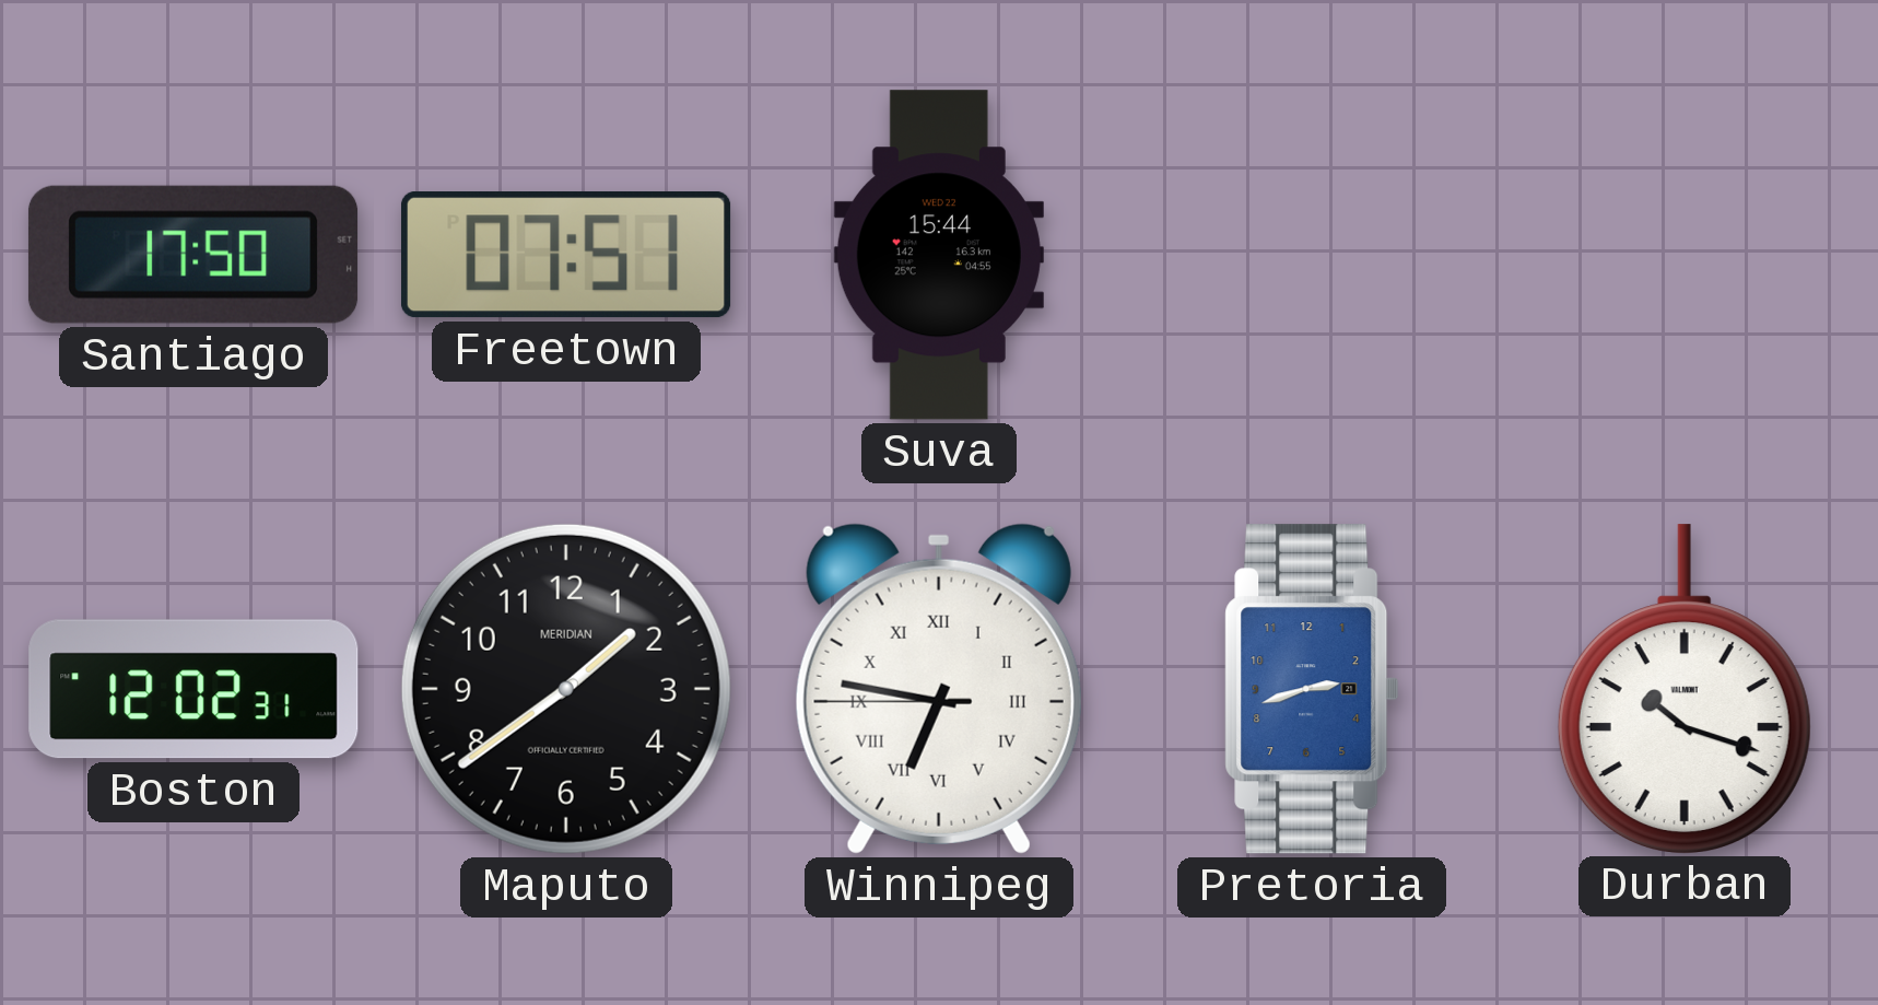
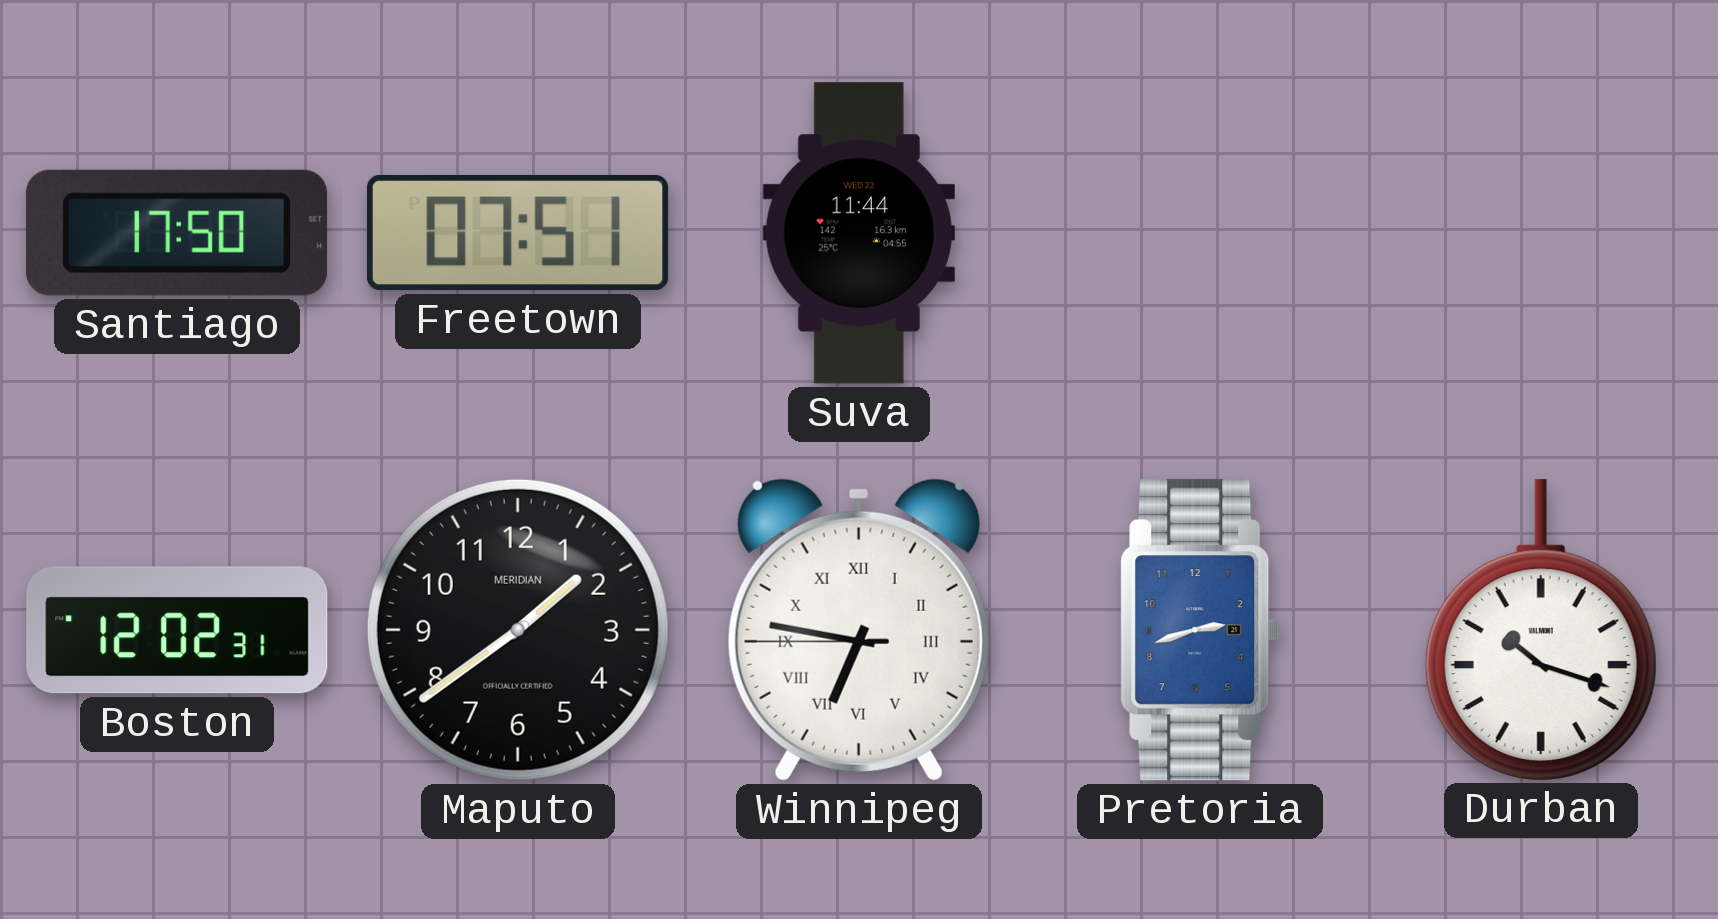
Suva: 15:44 -> 11:44 (859, 233)
